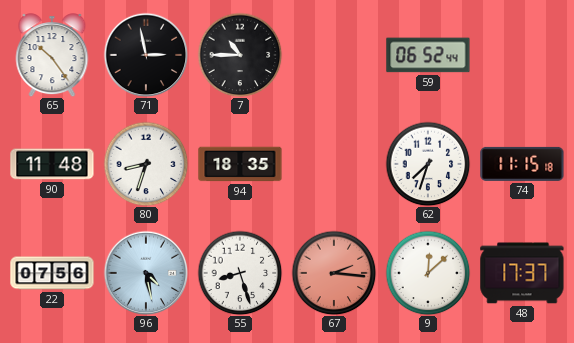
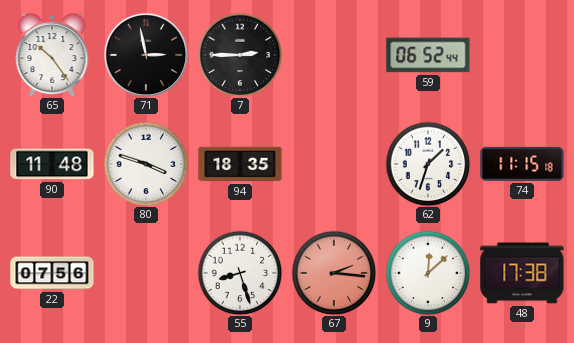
7: 10:45 -> 2:45 (240, 55)
80: 8:33 -> 3:48 (146, 164)
62: 7:33 -> 1:33 (428, 164)
96: 4:28 -> none (146, 273)
48: 17:37 -> 17:38 (522, 273)
